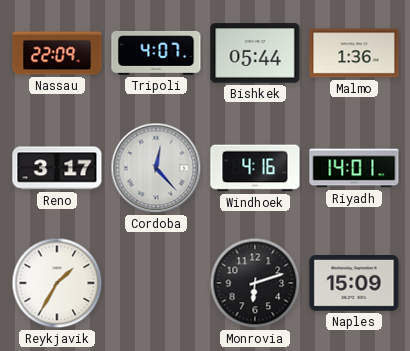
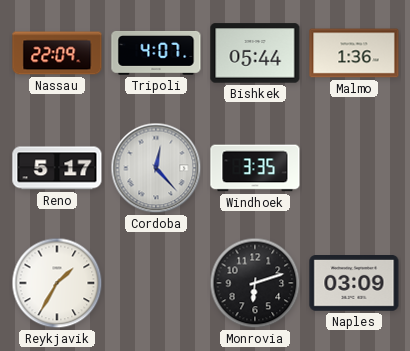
Reno: 3:17 -> 5:17 (57, 168)
Windhoek: 4:16 -> 3:35 (255, 168)
Riyadh: 14:01 -> none (354, 168)
Naples: 15:09 -> 03:09 (354, 284)
